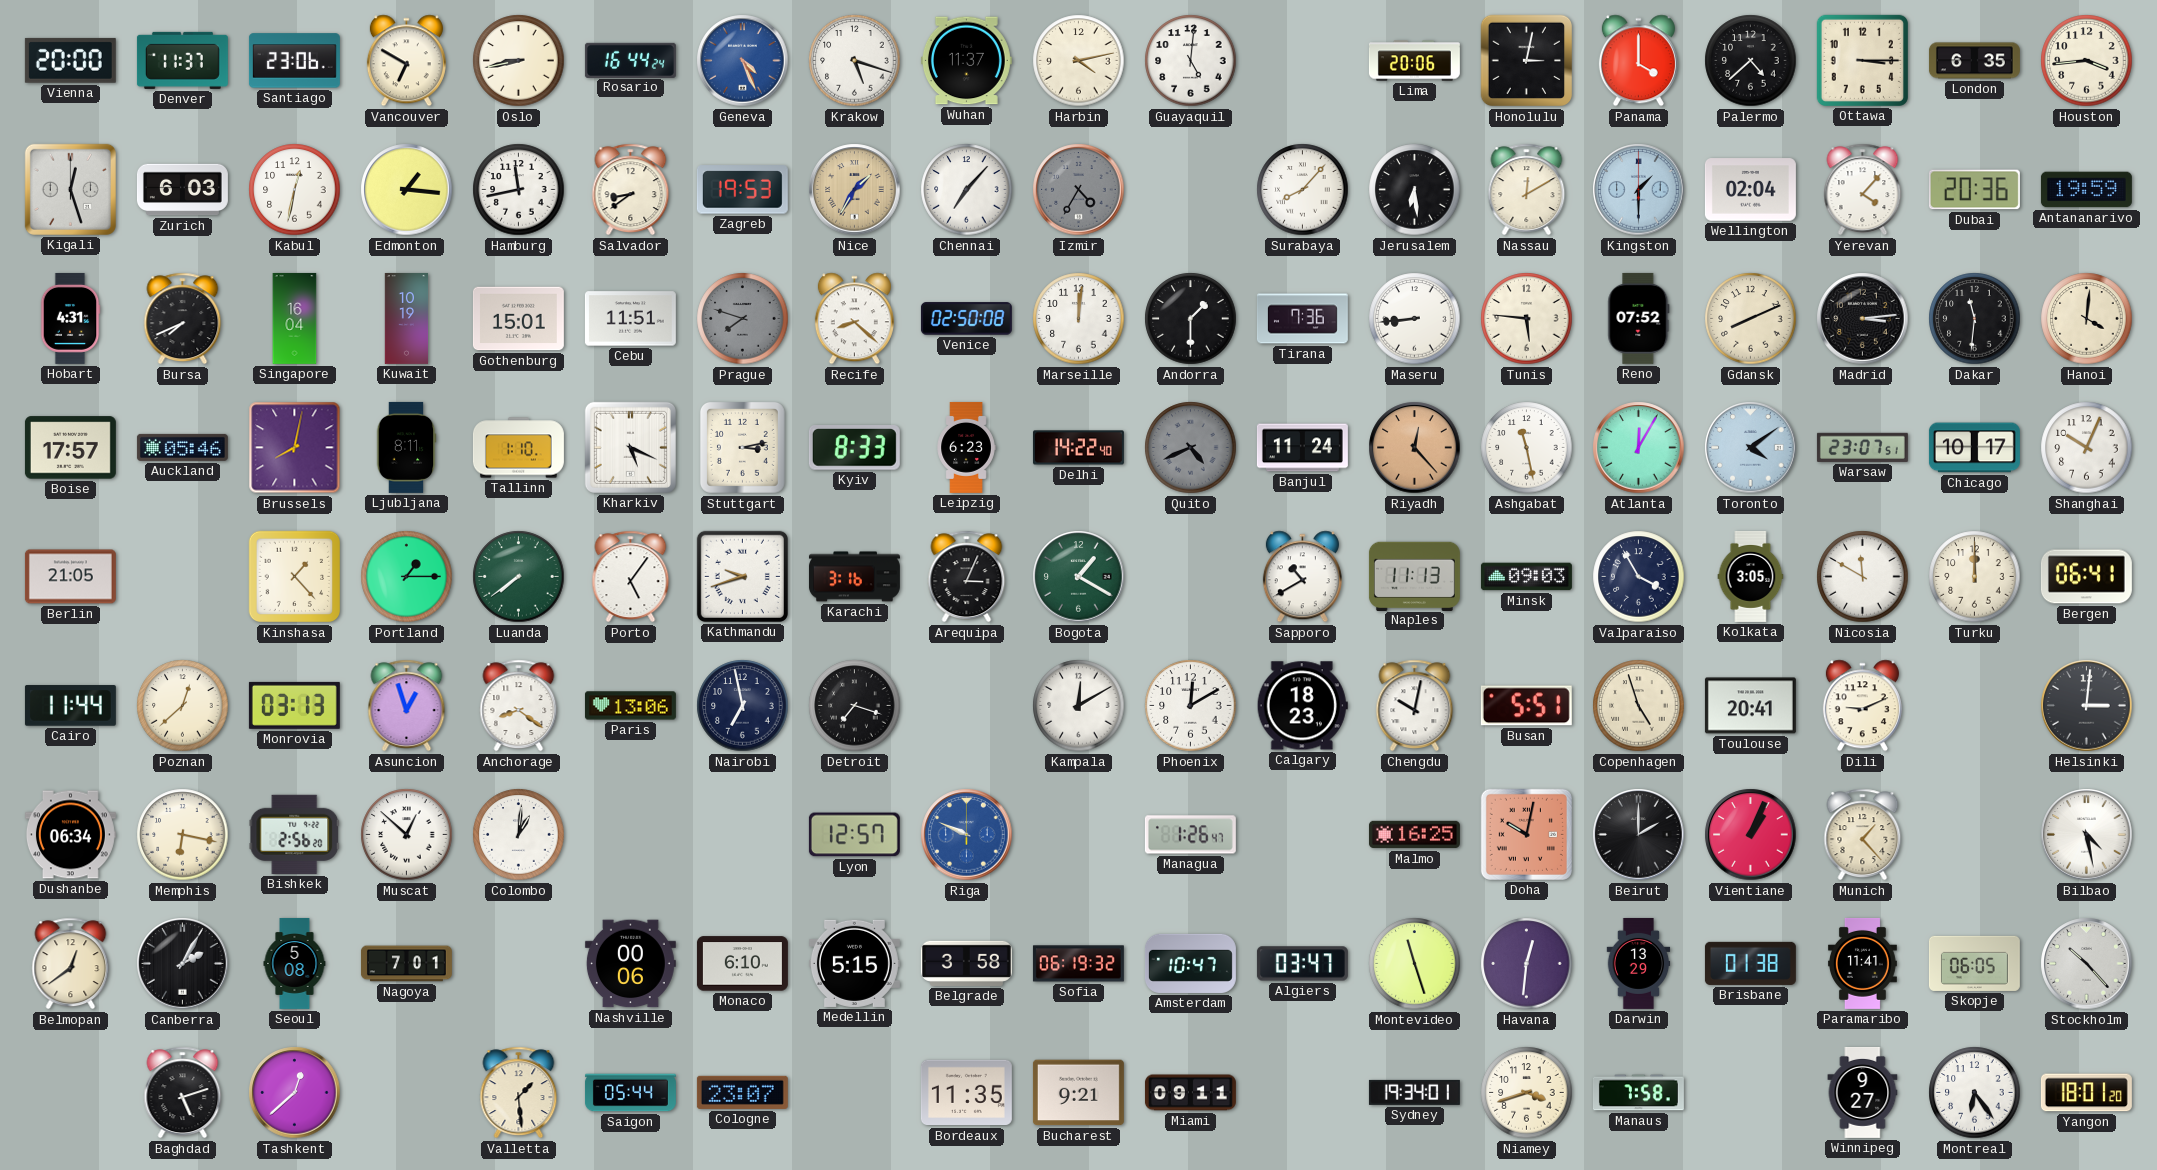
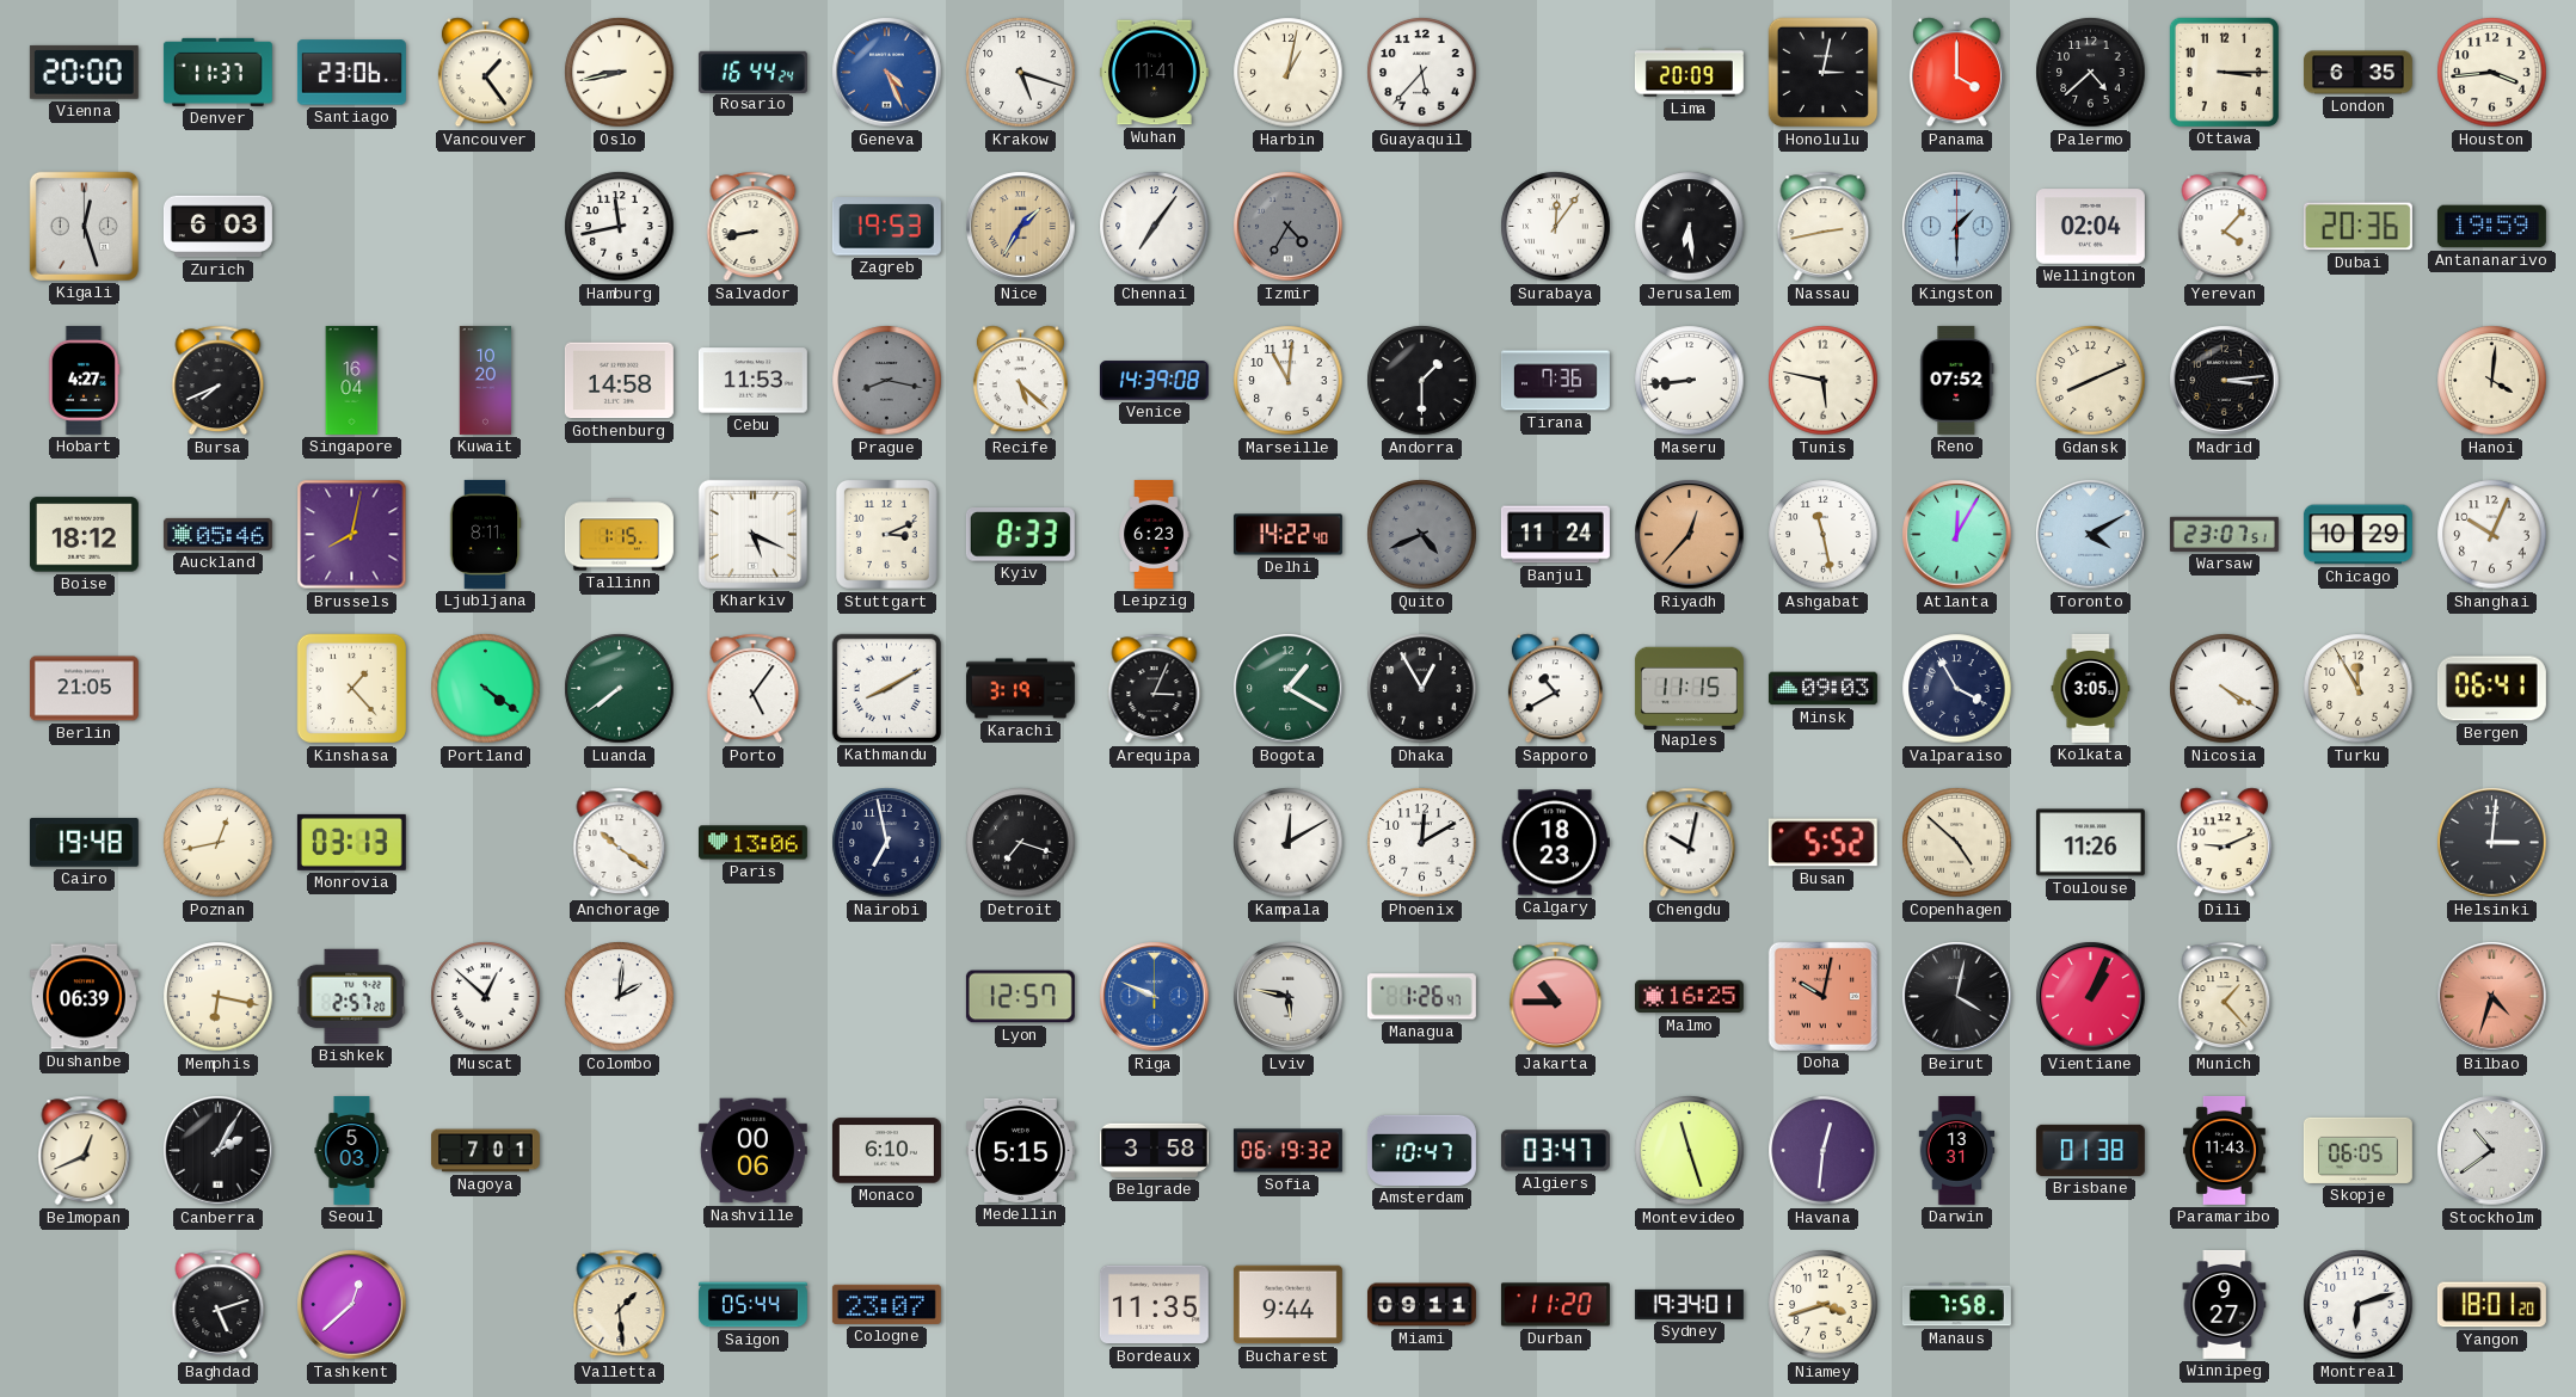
Vancouver: 6:50 -> 1:24 (485, 73)
Wuhan: 11:37 -> 11:41 (1154, 73)
Harbin: 4:13 -> 1:02 (1289, 73)
Guayaquil: 5:01 -> 5:37 (1422, 73)
Lima: 20:06 -> 20:09 (1689, 73)
Kabul: 12:32 -> none (295, 190)
Edmonton: 1:16 -> none (407, 190)
Salvador: 8:39 -> 8:43 (754, 227)
Chennai: 7:07 -> 7:06 (1155, 227)
Surabaya: 8:07 -> 12:06 (1556, 227)
Nassau: 12:10 -> 2:43 (1824, 227)
Hobart: 4:31 -> 4:27 (84, 380)
Kuwait: 10:19 -> 10:20 (486, 380)
Gothenburg: 15:01 -> 14:58 (619, 381)
Cebu: 11:51 -> 11:53 (752, 381)
Prague: 7:48 -> 8:17 (887, 381)
Recife: 8:22 -> 5:22 (1020, 381)
Venice: 02:50 -> 14:39 (1154, 381)
Marseille: 12:01 -> 11:01 (1289, 381)
Tunis: 5:46 -> 5:47 (1824, 381)
Dakar: 11:31 -> none (1975, 319)
Boise: 17:57 -> 18:12 (84, 535)
Tallinn: 1:10 -> 1:15 (619, 535)
Stuttgart: 3:13 -> 3:11 (886, 534)
Riyadh: 12:23 -> 12:37 (1690, 535)
Toronto: 4:09 -> 4:10 (2091, 535)
Chicago: 10:17 -> 10:29 (2357, 535)
Portland: 1:15 -> 4:21 (486, 689)
Kathmandu: 9:42 -> 8:10 (886, 688)
Karachi: 3:16 -> 3:19 (1020, 689)
Dhaka: none -> 12:55 (1422, 689)
Naples: 11:13 -> 11:15 (1689, 688)
Nicosia: 11:50 -> 4:20 (2225, 689)
Turku: 12:00 -> 11:55 (2359, 689)
Cairo: 11:44 -> 19:48 (84, 843)
Poznan: 12:38 -> 12:43 (219, 843)
Asuncion: 12:57 -> none (407, 706)
Anchorage: 8:21 -> 10:21 (620, 843)
Busan: 5:51 -> 5:52 (1822, 843)
Copenhagen: 4:57 -> 4:52 (1957, 843)
Toulouse: 20:41 -> 11:26 (2090, 843)
Dushanbe: 06:34 -> 06:39 (84, 997)
Bishkek: 2:56 -> 2:57 (352, 996)
Colombo: 1:01 -> 2:01 (620, 997)
Lviv: none -> 5:47 (1289, 997)
Jakarta: none -> 10:45 (1556, 997)
Beirut: 2:00 -> 4:02 (1957, 997)
Bilbao: 4:28 -> 4:33 (2492, 997)
Bilbao dial: white -> salmon (2492, 997)
Belmopan: 12:39 -> 12:41 (85, 1151)
Seoul: 5:08 -> 5:03 (352, 1150)
Darwin: 13:29 -> 13:31 (1957, 1150)
Paramaribo: 11:41 -> 11:43 (2224, 1150)
Stockholm: 10:23 -> 10:39 (2492, 1151)
Bucharest: 9:21 -> 9:44 (1287, 1305)
Durban: none -> 11:20 (1555, 1305)
Montreal: 6:24 -> 6:12 (2359, 1305)
